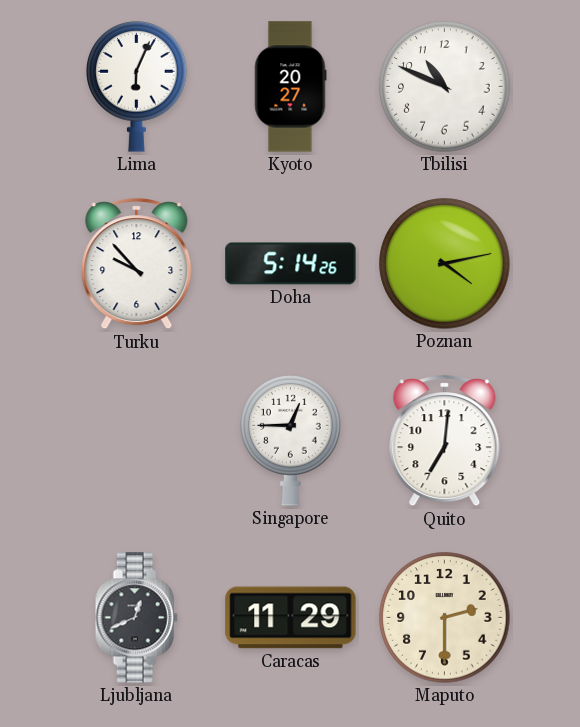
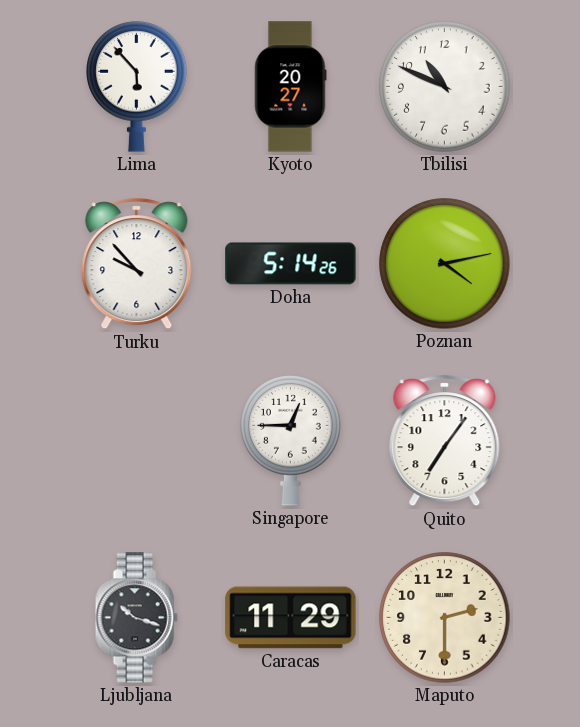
Lima: 6:04 -> 5:53 (137, 87)
Quito: 7:01 -> 7:06 (445, 441)
Ljubljana: 12:41 -> 10:18 (136, 618)
